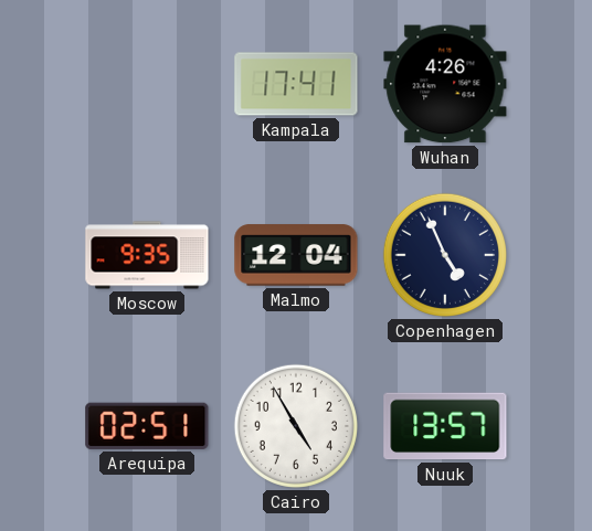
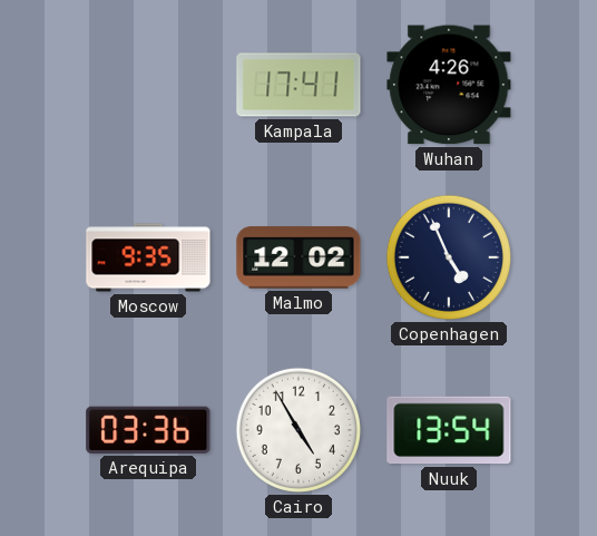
Malmo: 12:04 -> 12:02 (298, 257)
Arequipa: 02:51 -> 03:36 (148, 430)
Nuuk: 13:57 -> 13:54 (449, 430)
